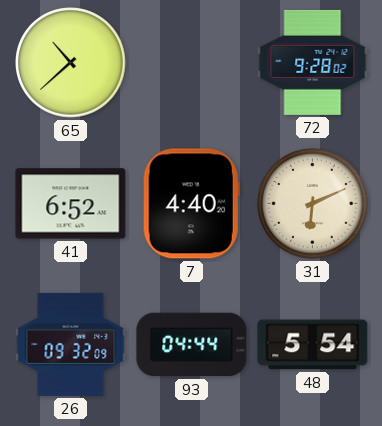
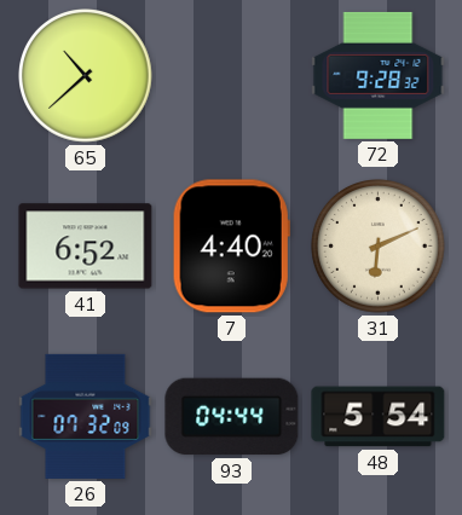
72: 9:28:02 -> 9:28:32 (379, 75)
26: 09:32 -> 07:32 (86, 416)
